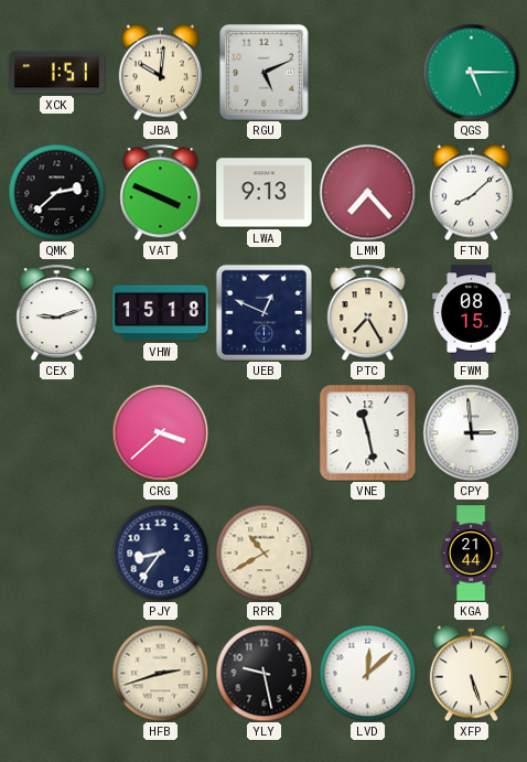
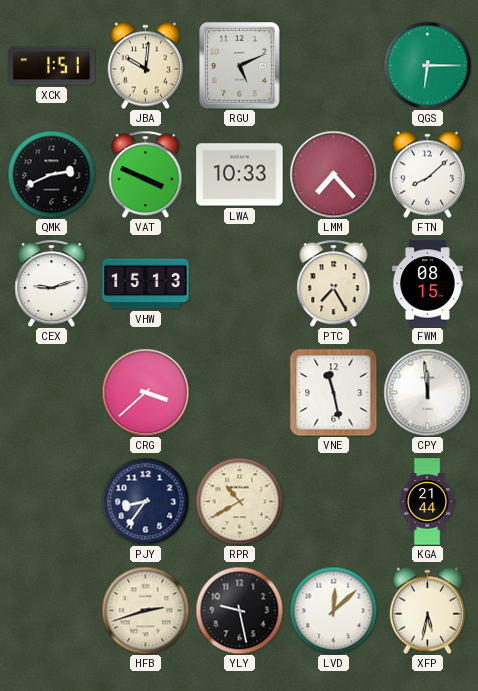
QGS: 5:15 -> 6:15 (427, 65)
QMK: 2:38 -> 2:41 (51, 174)
LWA: 9:13 -> 10:33 (240, 175)
VHW: 15:18 -> 15:13 (146, 284)
UEB: 12:49 -> none (263, 312)
CPY: 2:59 -> 11:59 (427, 392)
XFP: 5:27 -> 5:32 (427, 610)
